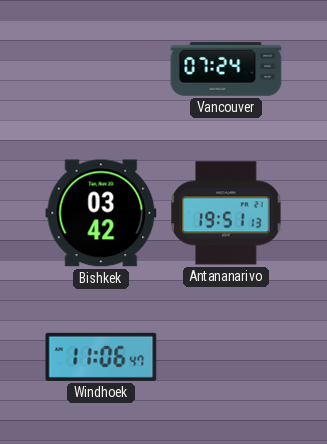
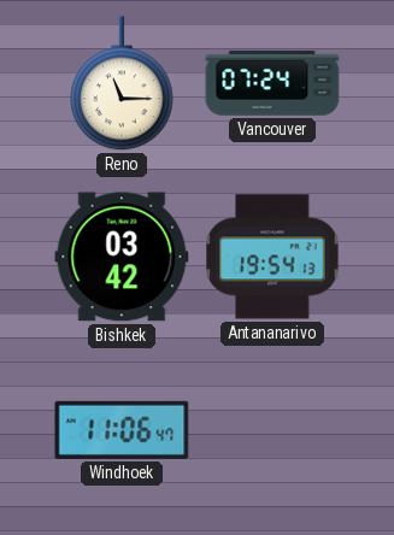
Reno: none -> 11:15 (123, 84)
Antananarivo: 19:51 -> 19:54 (272, 257)
